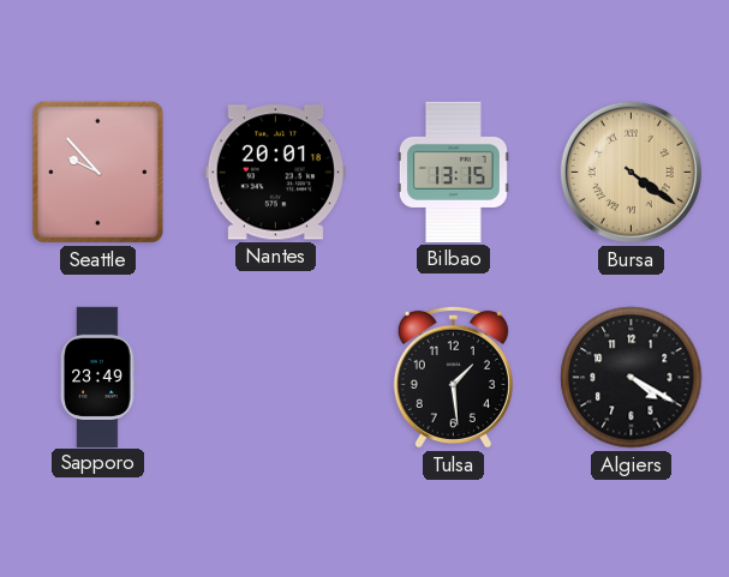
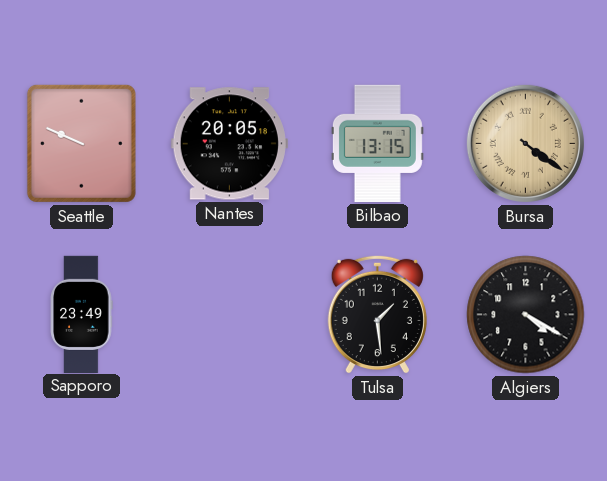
Seattle: 9:53 -> 9:49 (81, 143)
Nantes: 20:01 -> 20:05 (229, 144)
